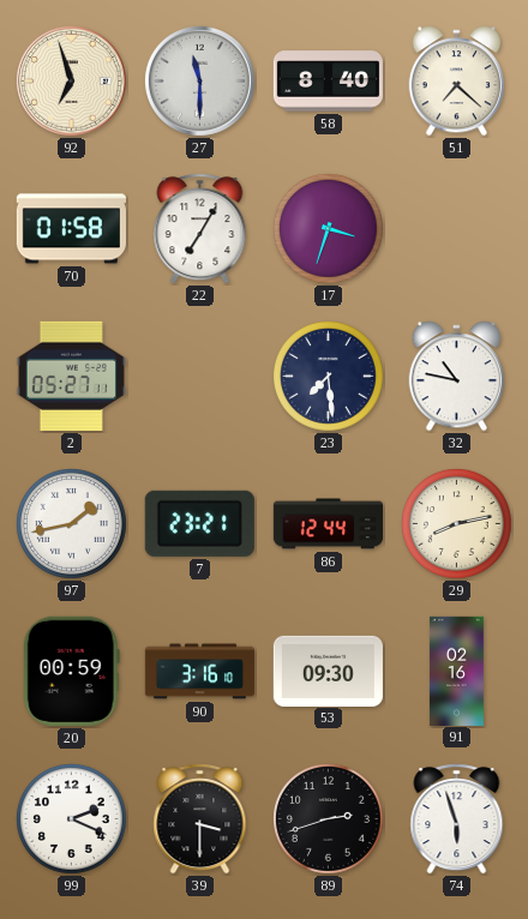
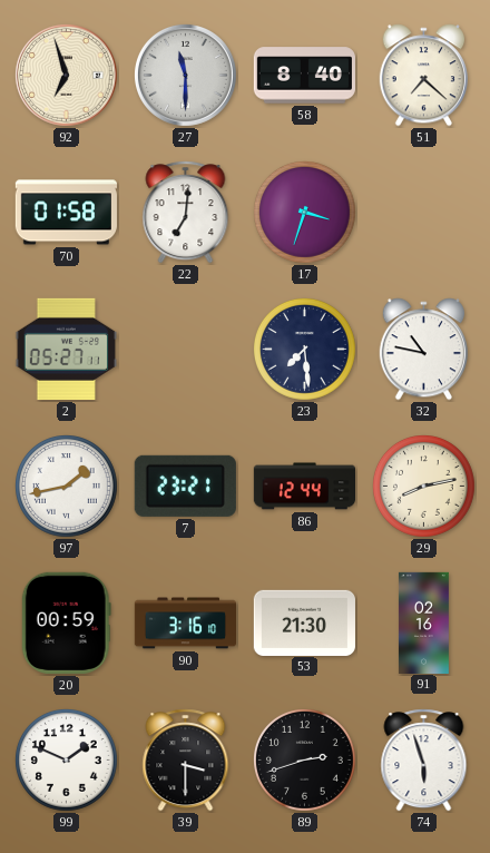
22: 7:05 -> 7:01 (186, 213)
53: 09:30 -> 21:30 (304, 622)
99: 2:19 -> 1:49 (67, 761)
